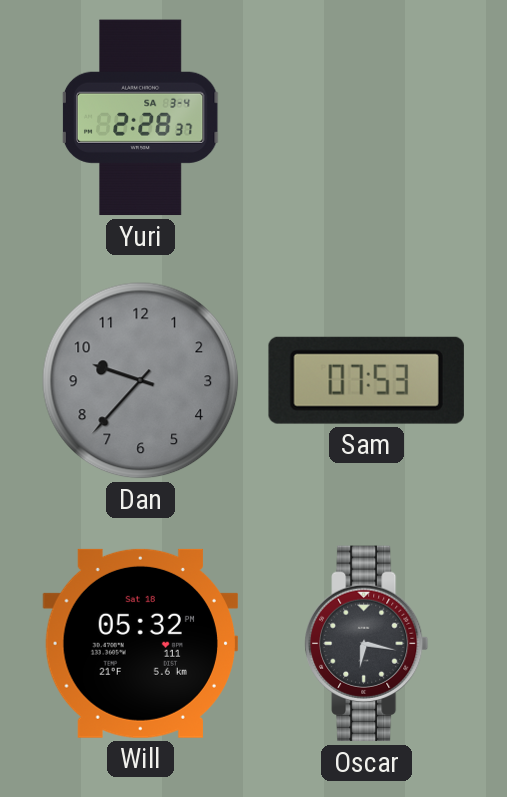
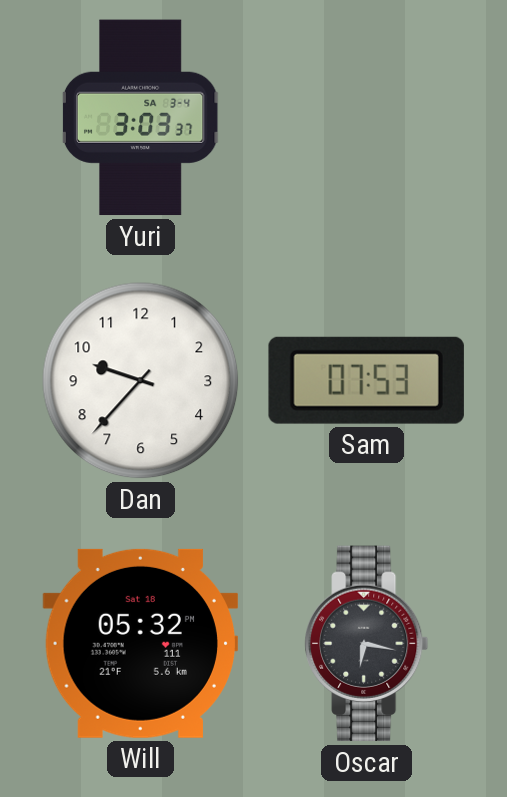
Yuri: 2:28 -> 3:03 (140, 118)
Dan dial: grey -> white (141, 381)
